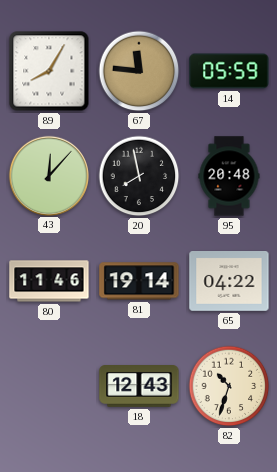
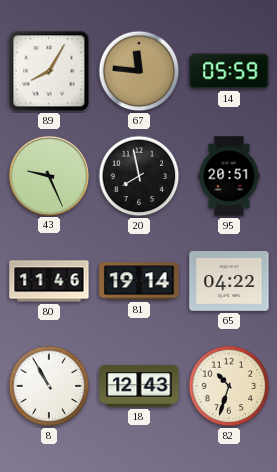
43: 12:07 -> 9:26 (48, 175)
95: 20:48 -> 20:51 (229, 176)
8: none -> 10:55 (49, 386)
